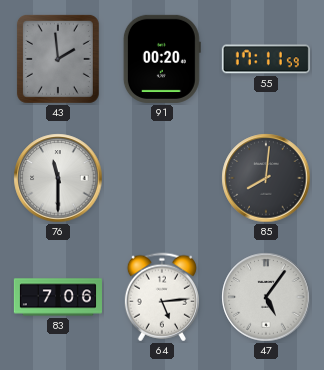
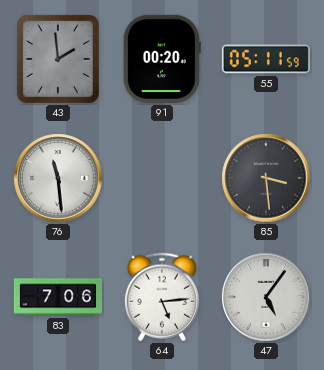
55: 17:11 -> 05:11 (266, 59)
76: 11:30 -> 11:29 (58, 178)
85: 8:01 -> 3:29 (266, 178)
